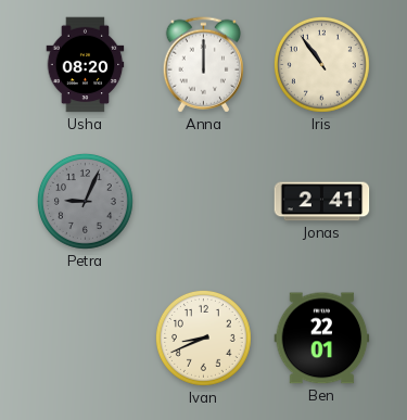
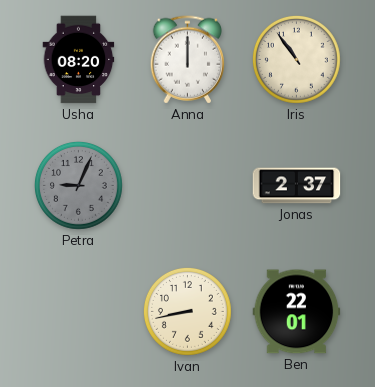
Jonas: 2:41 -> 2:37 (297, 186)
Ivan: 8:41 -> 8:43 (187, 311)
